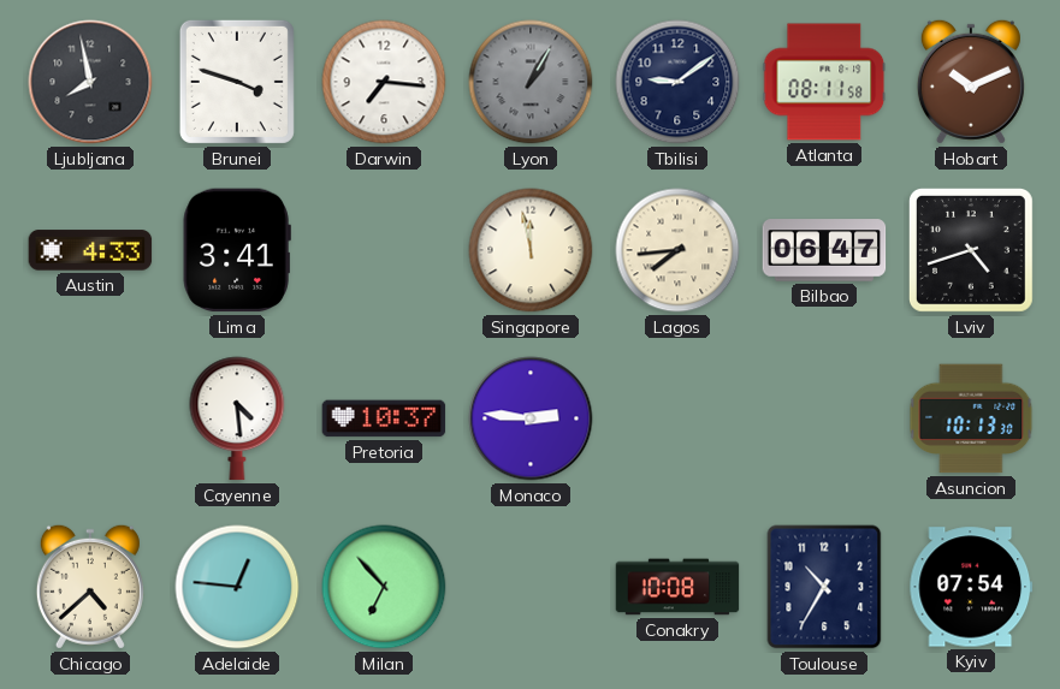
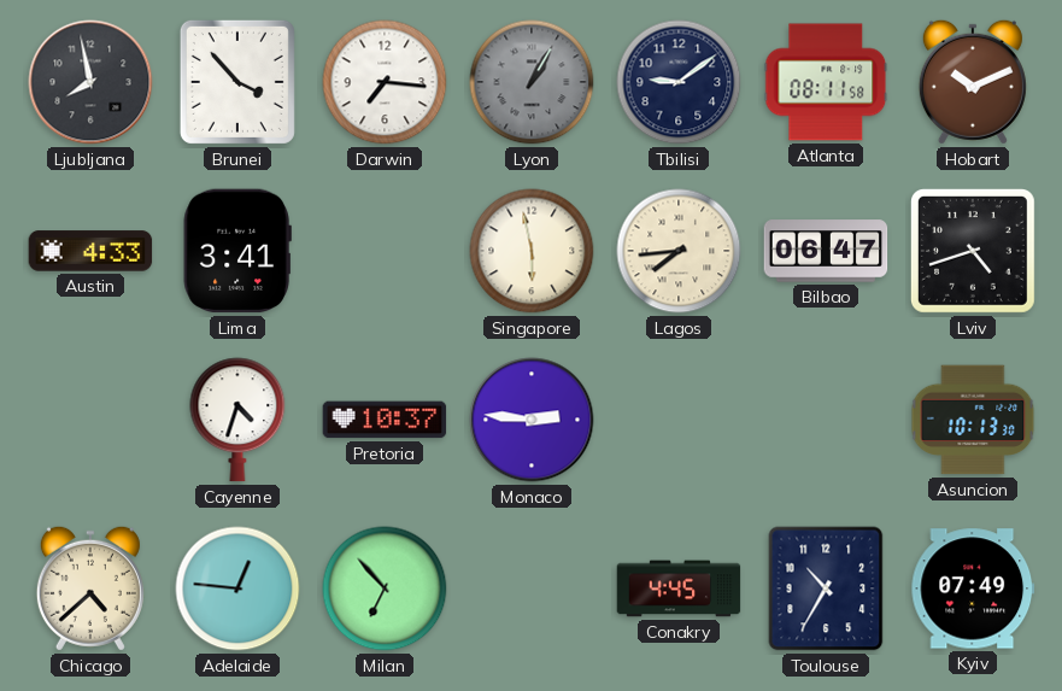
Brunei: 3:48 -> 3:53 (237, 82)
Singapore: 11:58 -> 5:58 (532, 251)
Cayenne: 4:29 -> 4:33 (237, 420)
Conakry: 10:08 -> 4:45 (679, 588)
Kyiv: 07:54 -> 07:49 (973, 588)
